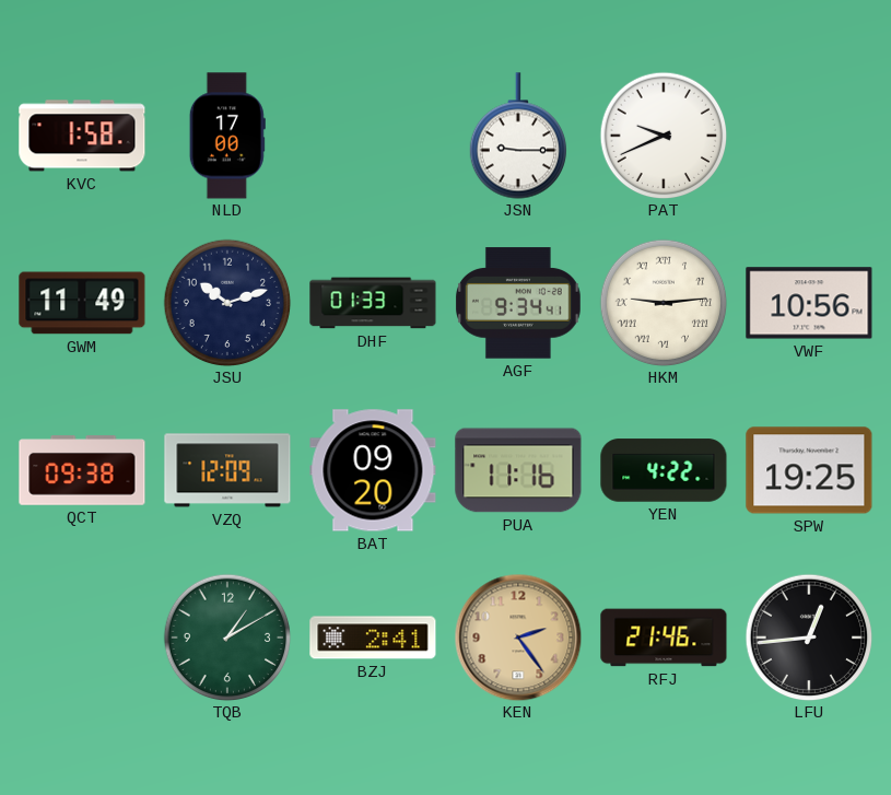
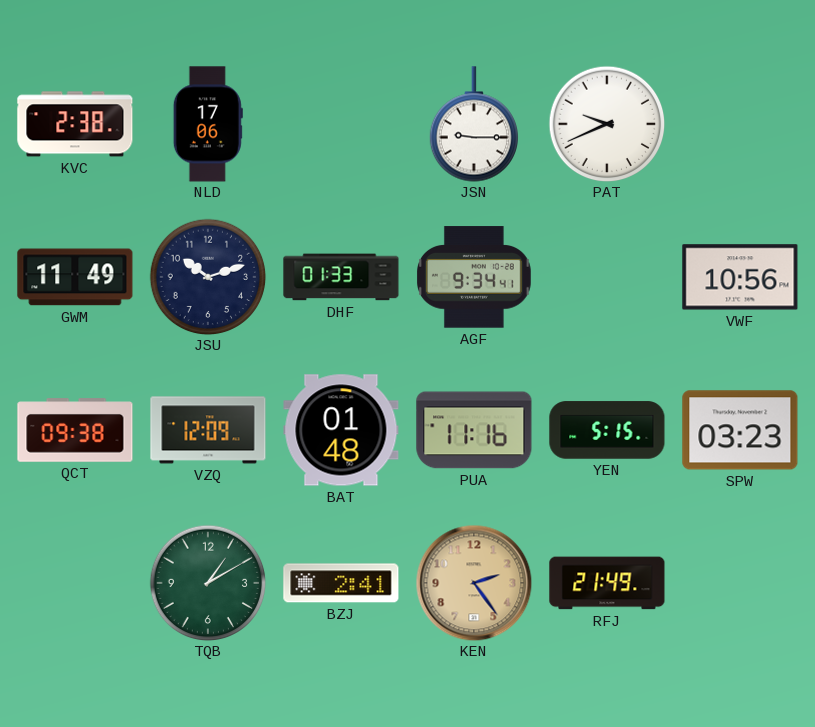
KVC: 1:58 -> 2:38 (75, 124)
NLD: 17:00 -> 17:06 (208, 124)
HKM: 9:14 -> none (664, 303)
BAT: 09:20 -> 01:48 (341, 430)
YEN: 4:22 -> 5:15 (607, 430)
SPW: 19:25 -> 03:23 (740, 430)
RFJ: 21:46 -> 21:49 (607, 583)
LFU: 12:44 -> none (809, 638)
